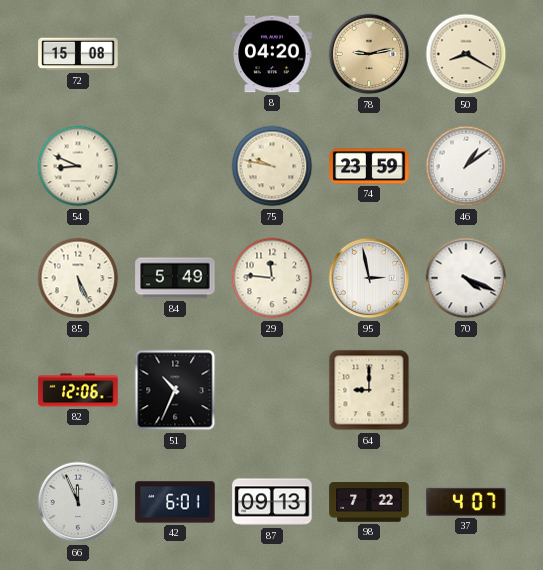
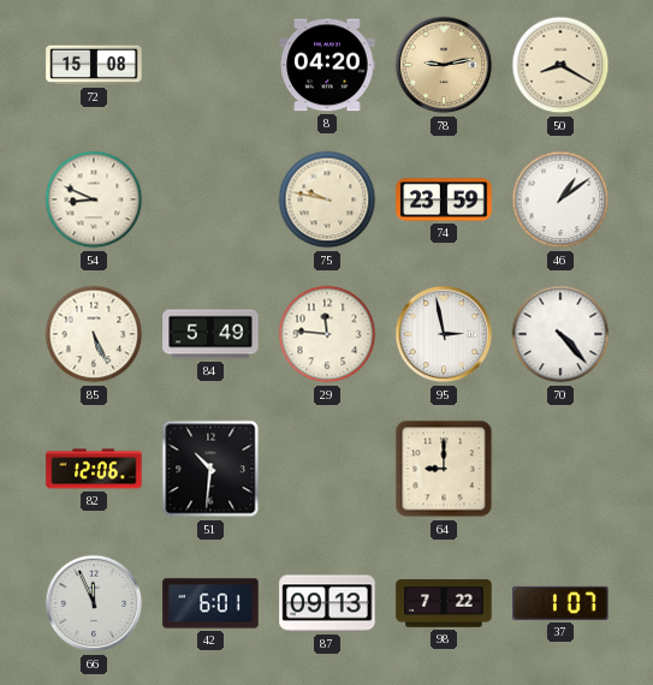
70: 4:19 -> 4:23 (560, 334)
51: 10:34 -> 10:31 (210, 469)
37: 4:07 -> 1:07 (560, 603)
